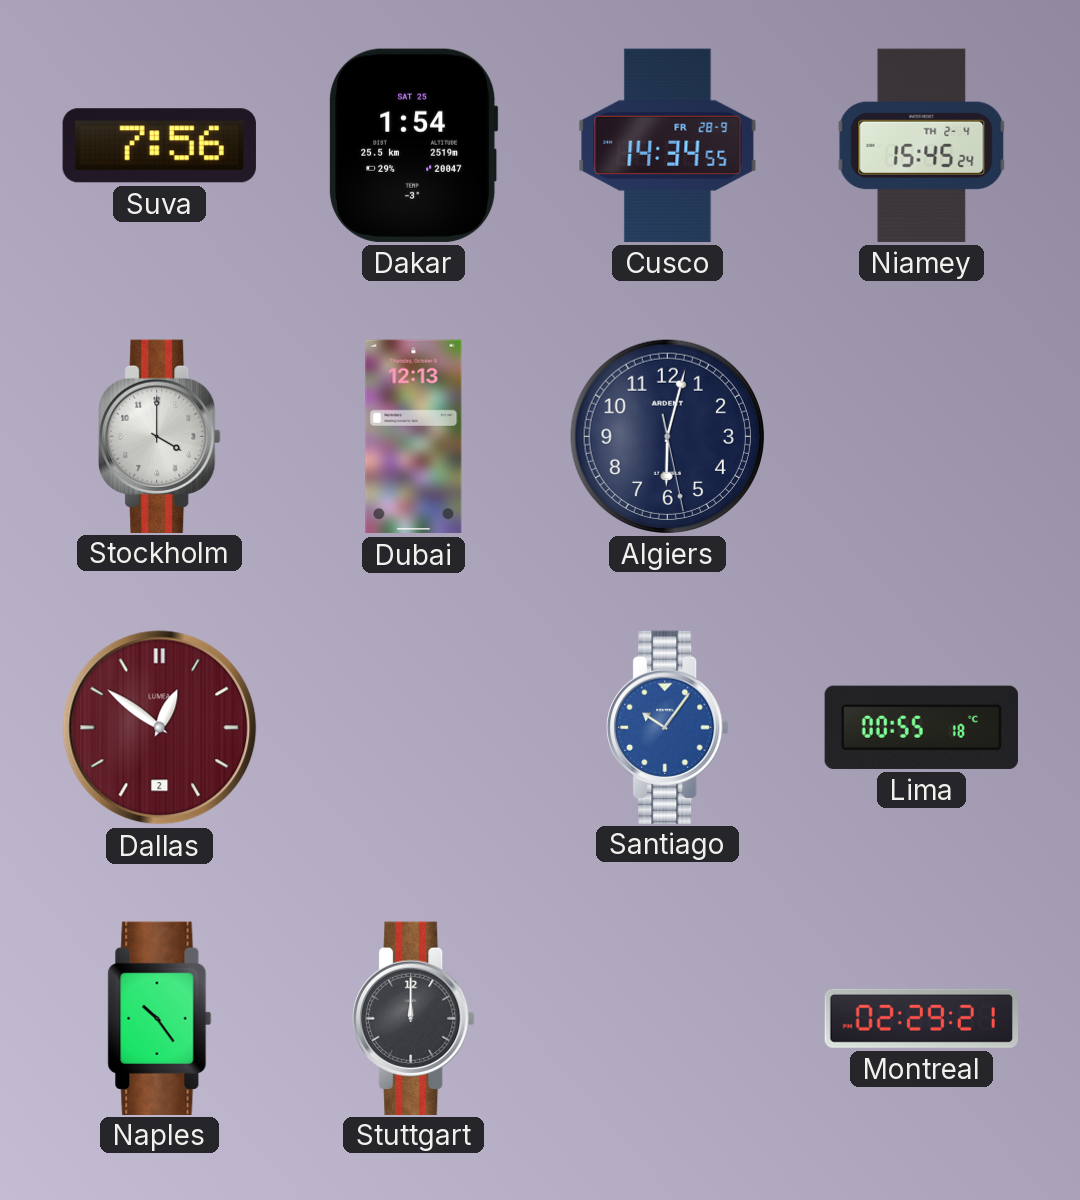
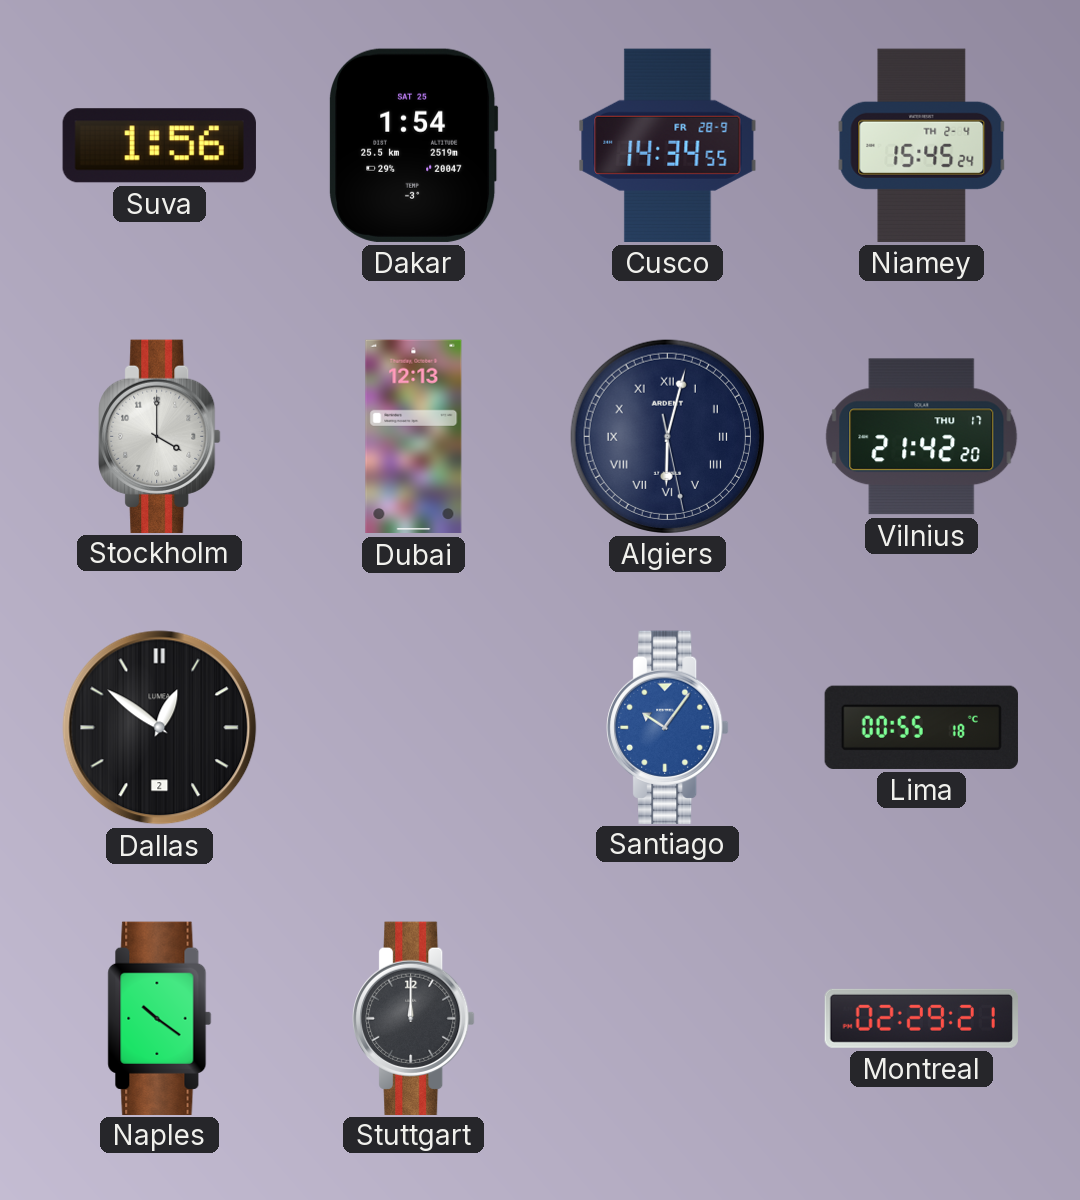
Suva: 7:56 -> 1:56 (159, 146)
Algiers numerals: Arabic -> Roman (667, 436)
Vilnius: none -> 21:42 (922, 437)
Dallas dial: burgundy -> black (160, 728)
Naples: 10:24 -> 10:21 (160, 1018)
